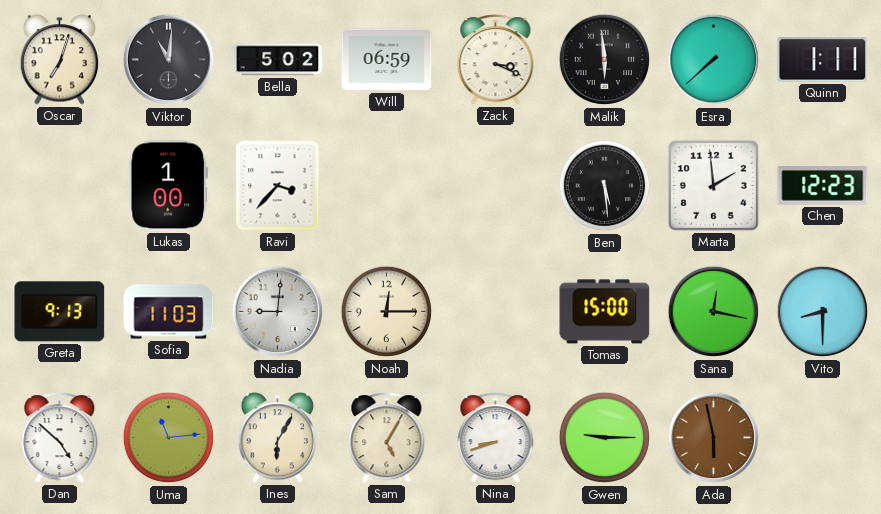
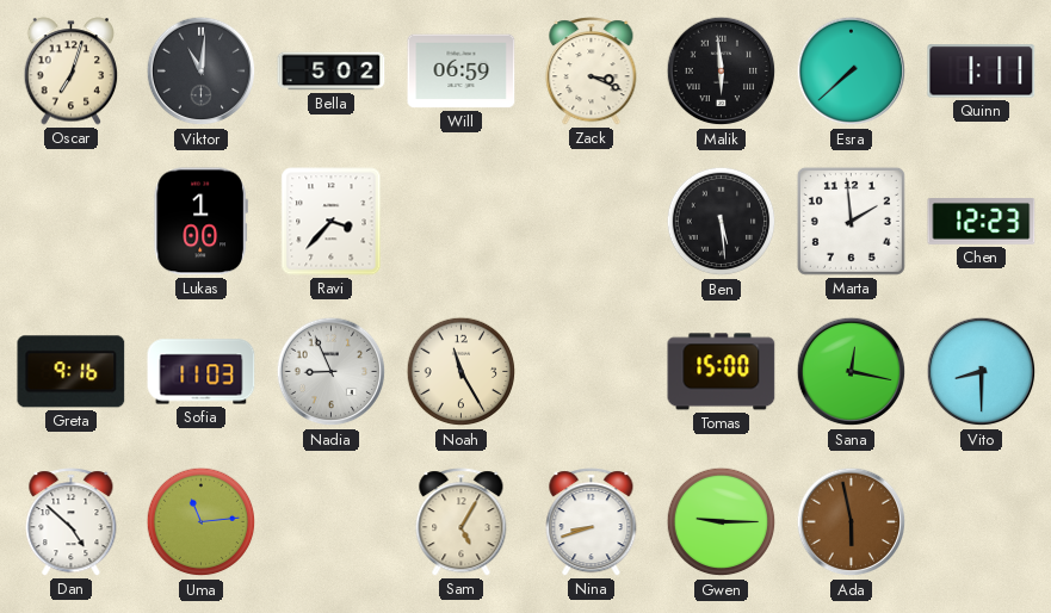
Greta: 9:13 -> 9:16 (72, 372)
Nadia: 9:01 -> 8:56 (332, 372)
Noah: 12:15 -> 11:25 (462, 372)
Ines: 6:05 -> none (278, 438)
